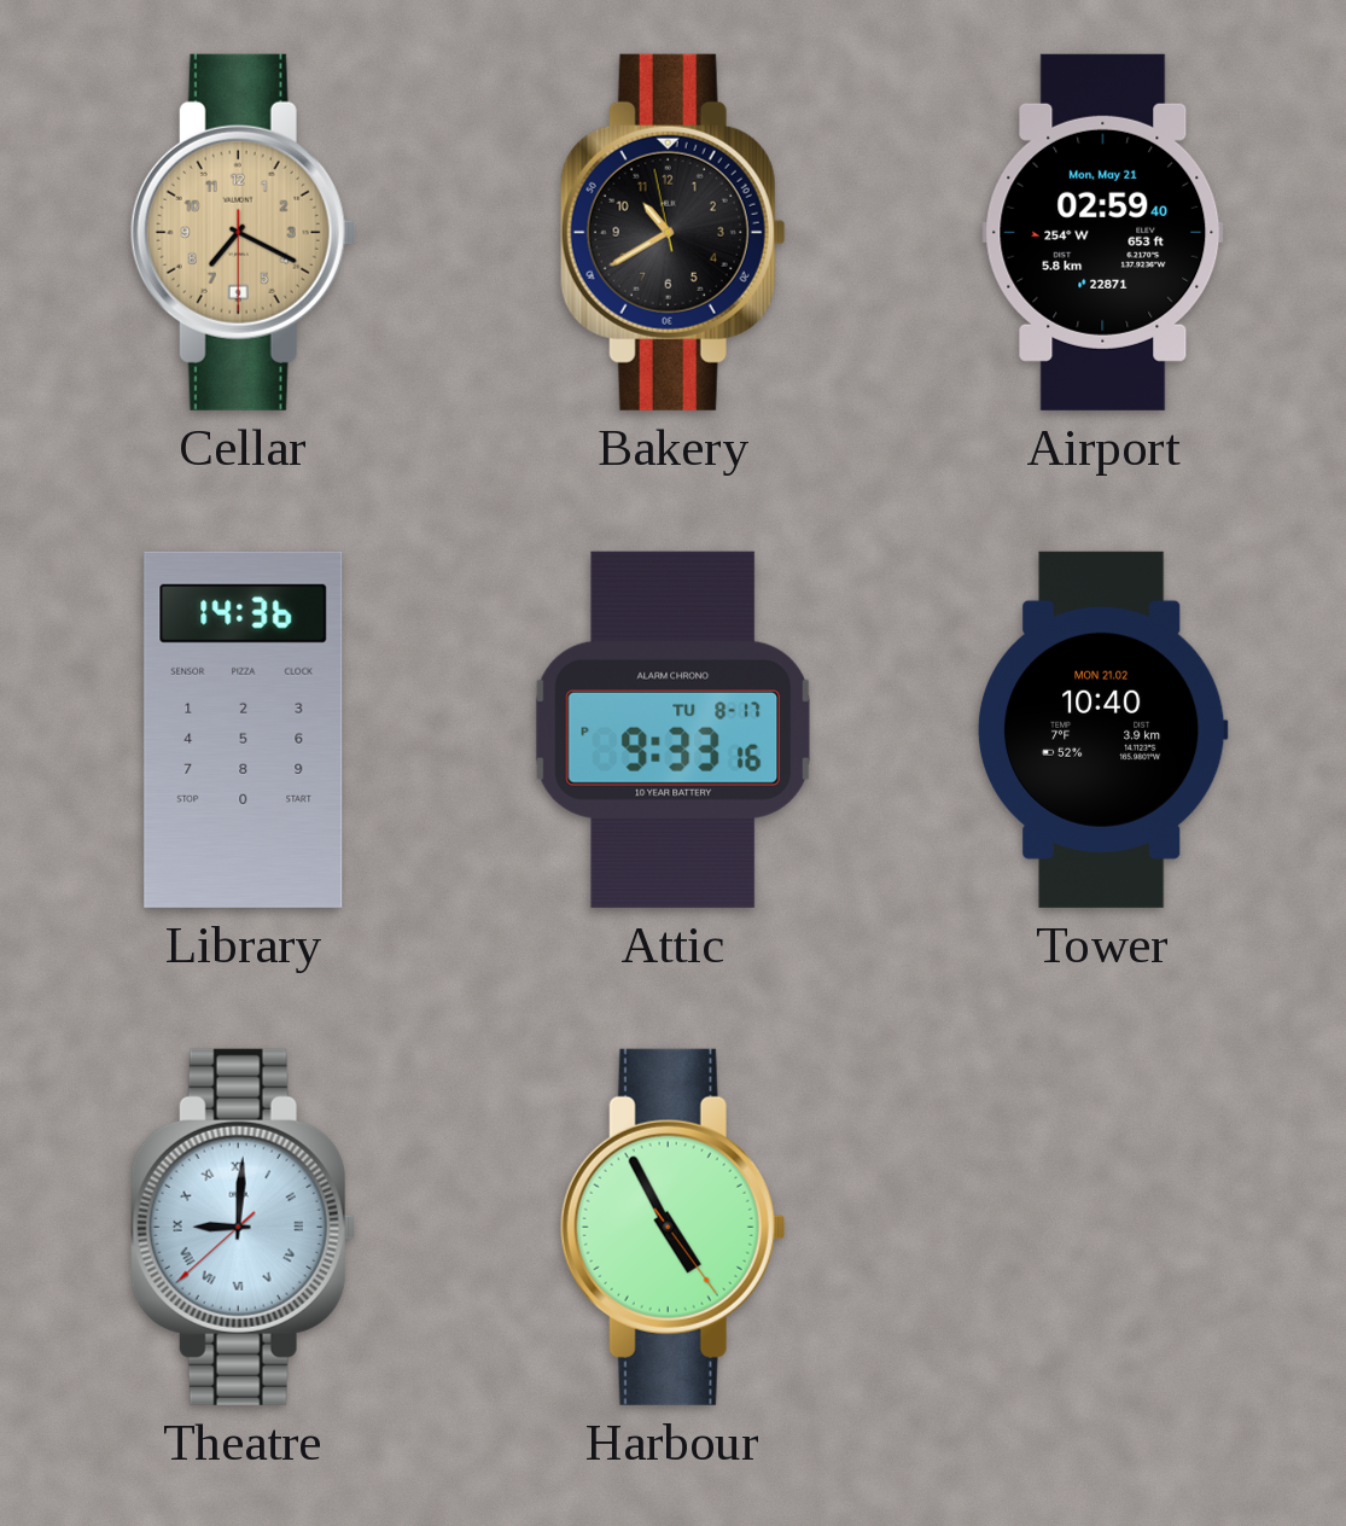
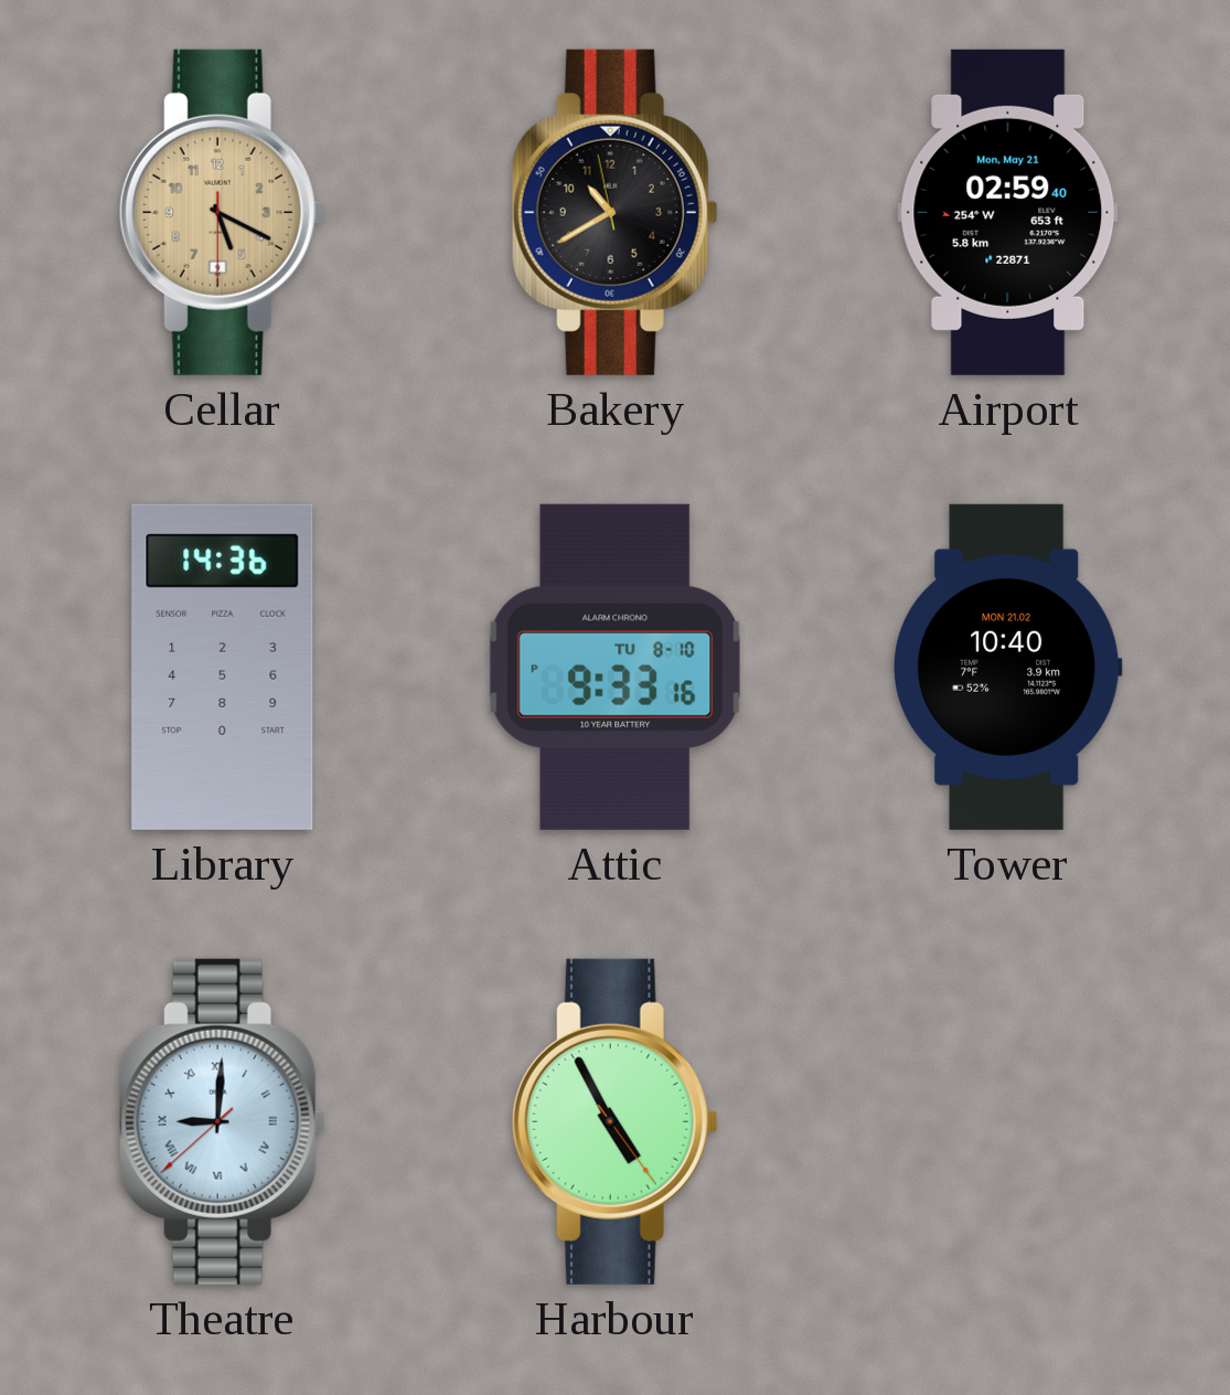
Cellar: 7:19 -> 5:19 (222, 212)
Attic date: TU 8-17 -> TU 8-10 (614, 667)
